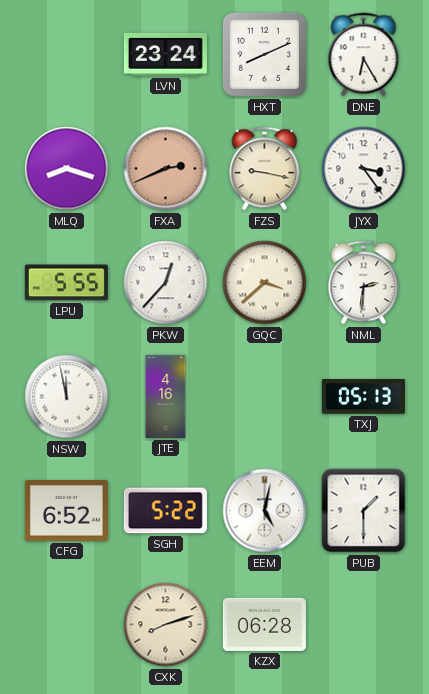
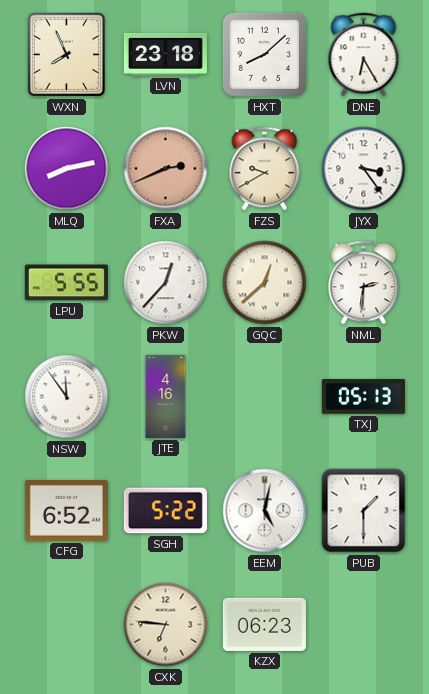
WXN: none -> 7:56 (66, 55)
LVN: 23:24 -> 23:18 (165, 54)
HXT: 8:11 -> 8:08 (264, 54)
MLQ: 8:18 -> 8:13 (67, 169)
FZS: 9:17 -> 9:40 (265, 169)
GQC: 3:38 -> 12:38 (265, 283)
NSW: 11:58 -> 11:54 (67, 397)
CXK: 8:12 -> 6:46 (166, 625)
KZX: 06:28 -> 06:23 (264, 624)
